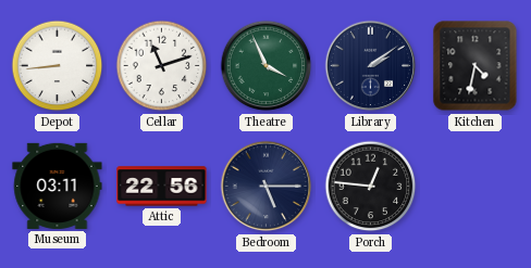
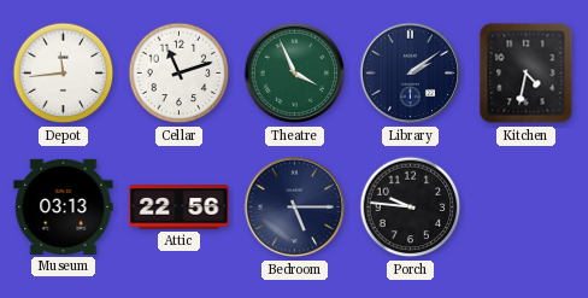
Depot: 8:44 -> 11:44 (64, 74)
Museum: 03:11 -> 03:13 (64, 206)
Porch: 12:46 -> 9:46 (411, 208)
